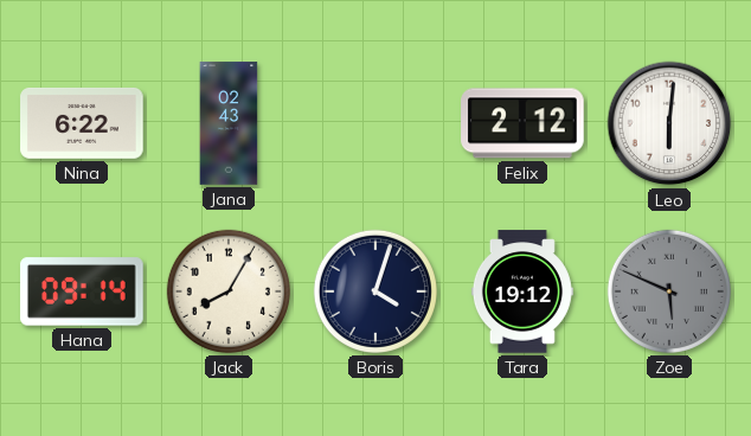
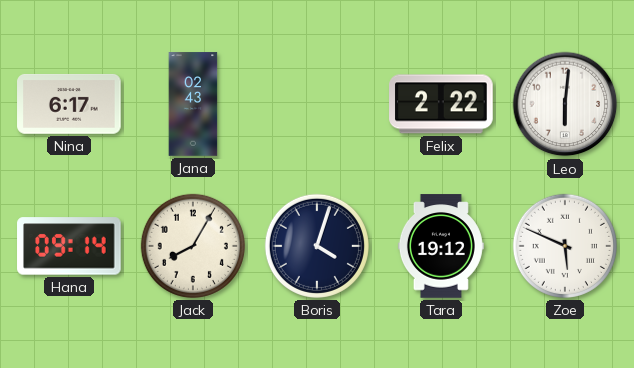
Nina: 6:22 -> 6:17 (69, 104)
Felix: 2:12 -> 2:22 (441, 104)
Zoe dial: grey -> white (565, 246)
